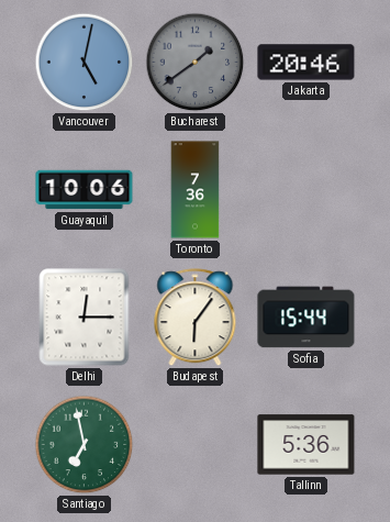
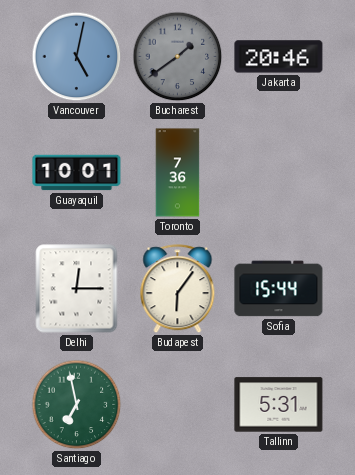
Guayaquil: 10:06 -> 10:01 (77, 173)
Tallinn: 5:36 -> 5:31 (279, 405)
